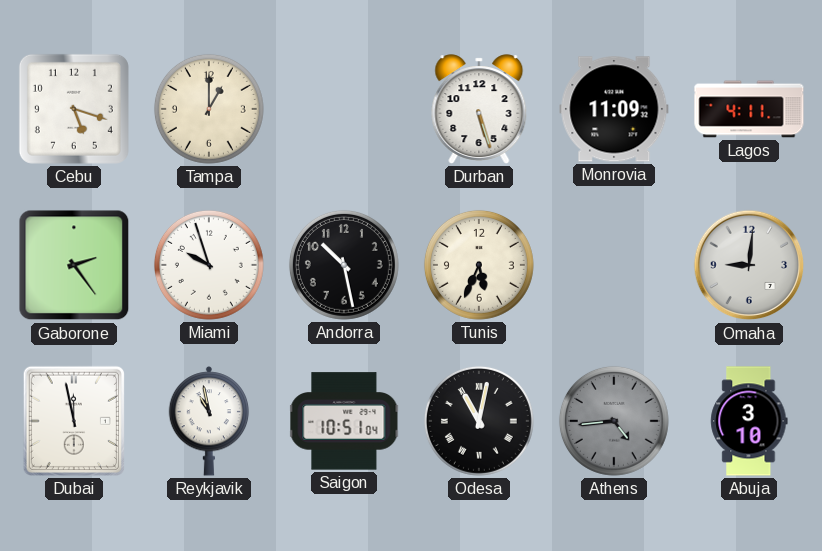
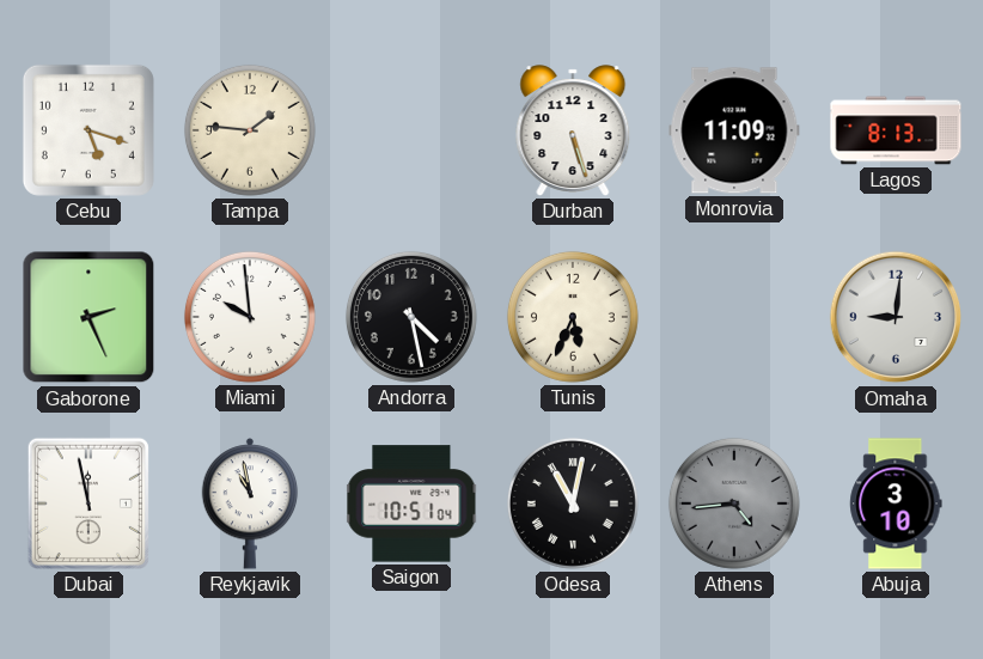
Tampa: 1:00 -> 1:46 (250, 130)
Lagos: 4:11 -> 8:13 (896, 130)
Gaborone: 2:24 -> 2:26 (88, 317)
Miami: 9:57 -> 9:59 (250, 317)
Andorra: 10:28 -> 4:28 (411, 317)
